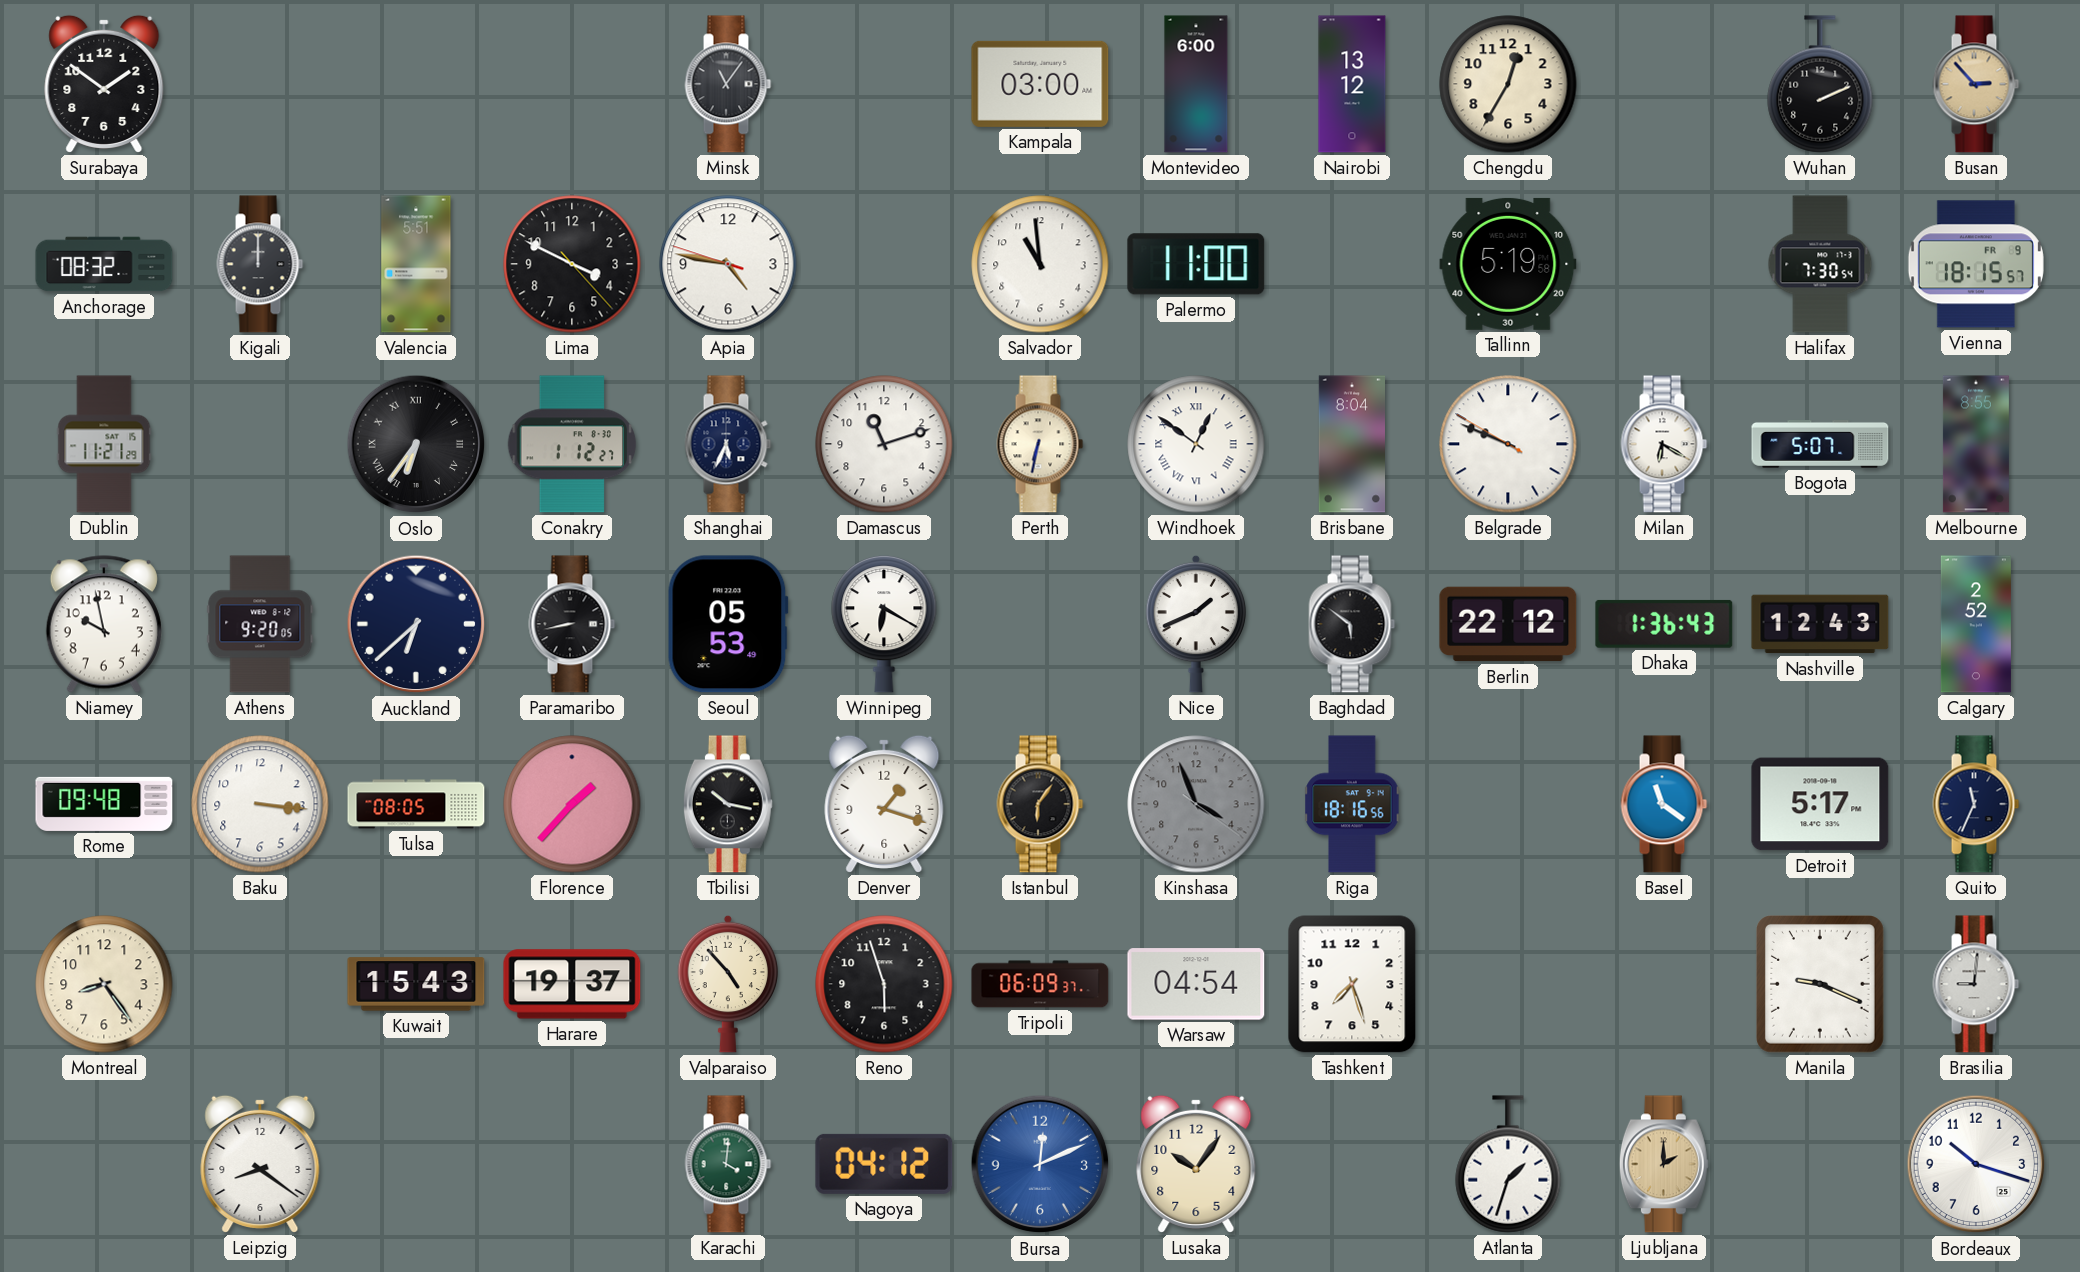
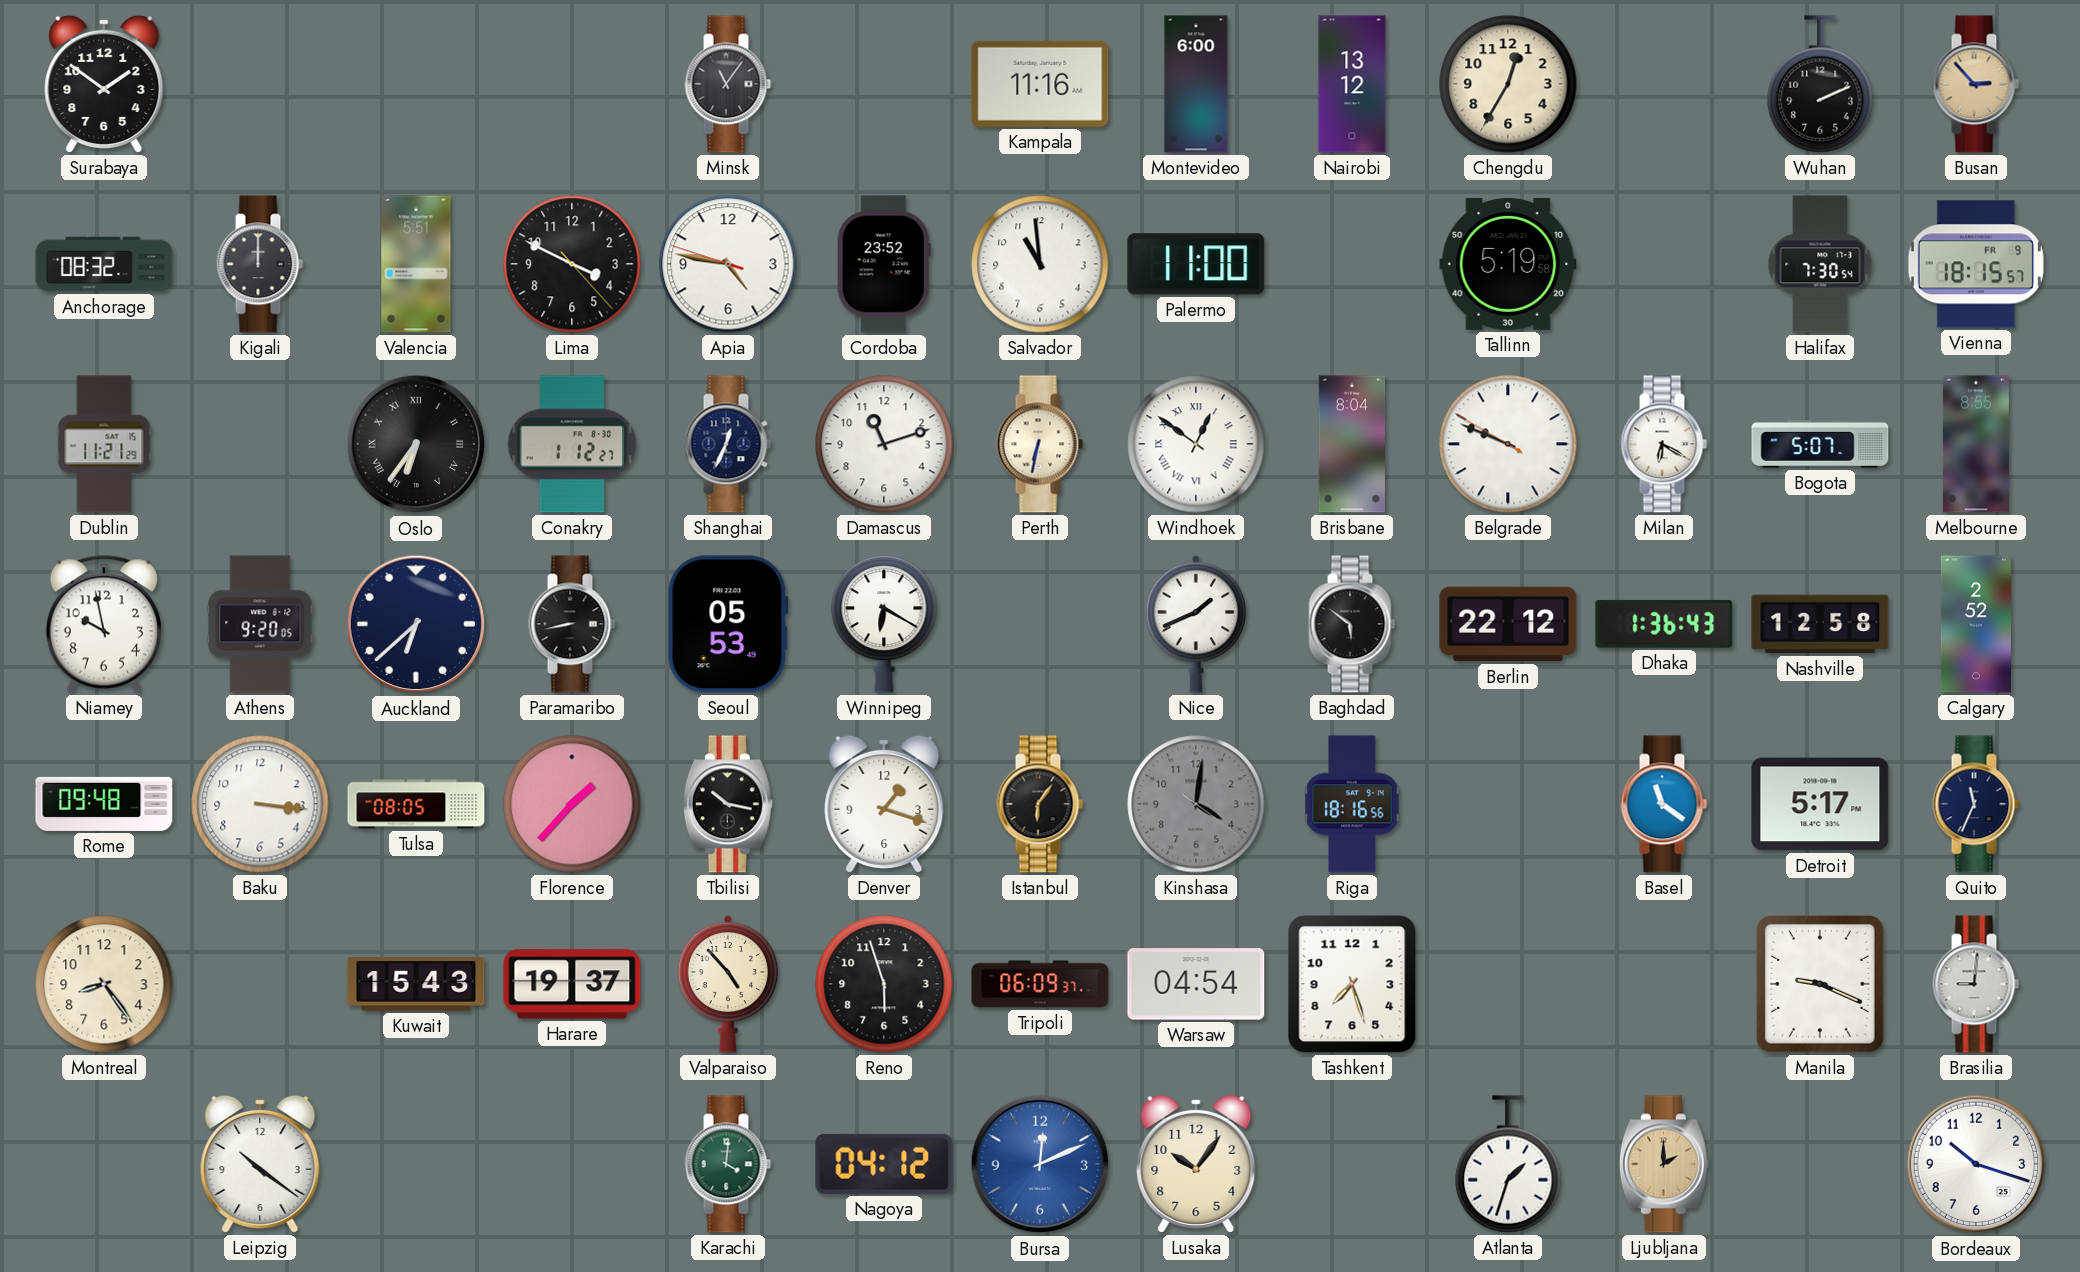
Kampala: 03:00 -> 11:16 (1040, 84)
Cordoba: none -> 23:52 (884, 264)
Shanghai: 5:34 -> 12:34 (728, 444)
Nashville: 12:43 -> 12:58 (1820, 624)
Kinshasa: 3:56 -> 4:01 (1196, 804)
Leipzig: 8:21 -> 10:21 (260, 1164)
